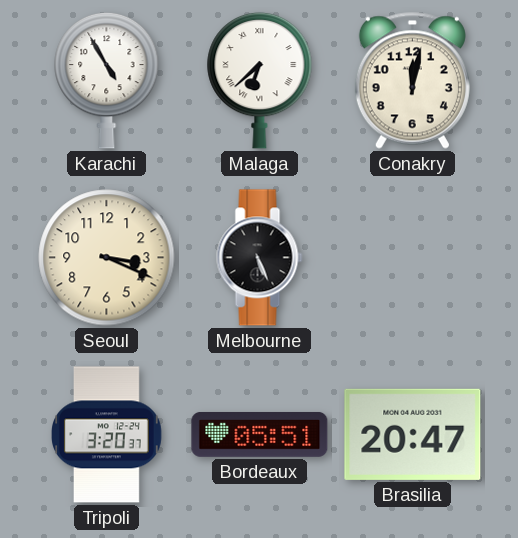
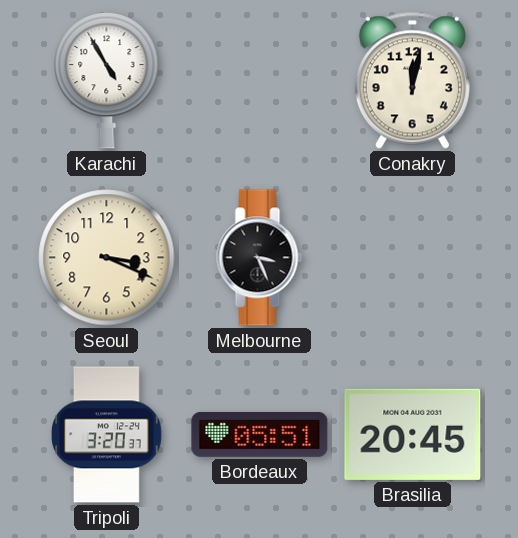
Malaga: 6:38 -> none (260, 80)
Melbourne: 5:26 -> 3:26 (260, 258)
Brasilia: 20:47 -> 20:45 (413, 434)
